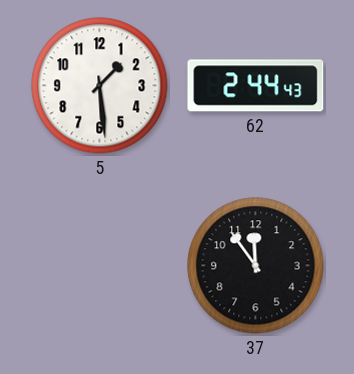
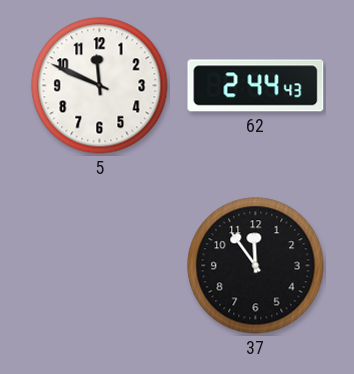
5: 1:29 -> 11:49 (100, 86)
